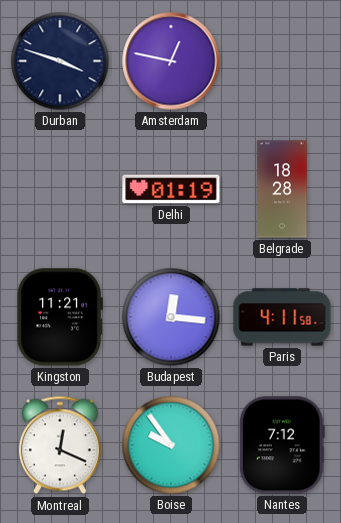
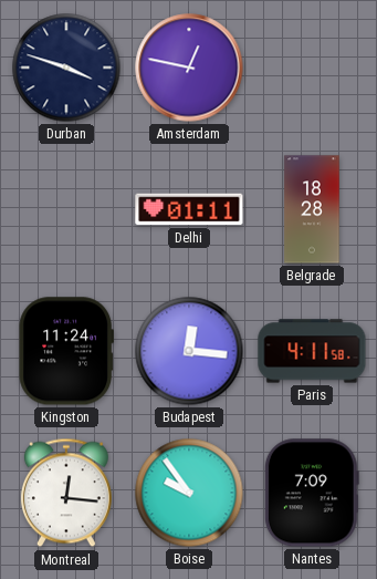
Delhi: 01:19 -> 01:11 (189, 209)
Kingston: 11:21 -> 11:24 (65, 351)
Montreal: 12:19 -> 12:16 (66, 493)
Nantes: 7:12 -> 7:09 (312, 493)
